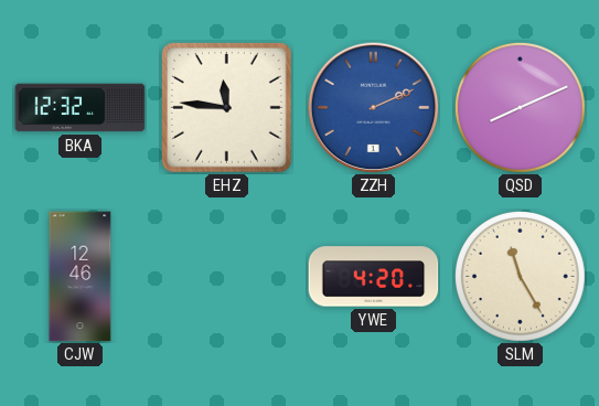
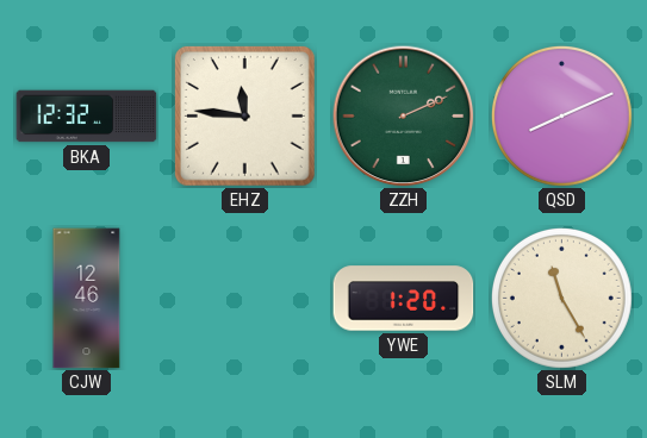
ZZH dial: blue -> green (403, 115)
YWE: 4:20 -> 1:20 (404, 299)
